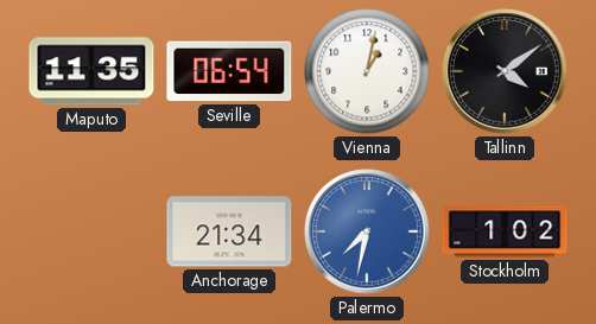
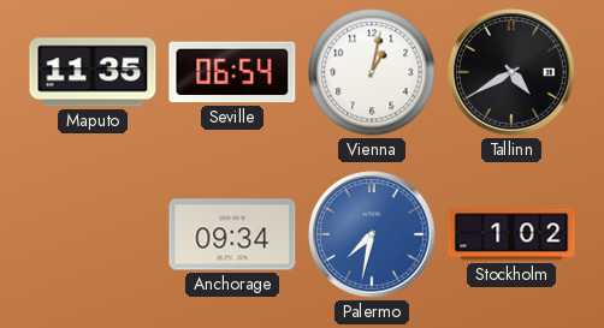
Tallinn: 4:09 -> 4:40 (511, 72)
Anchorage: 21:34 -> 09:34 (232, 234)
